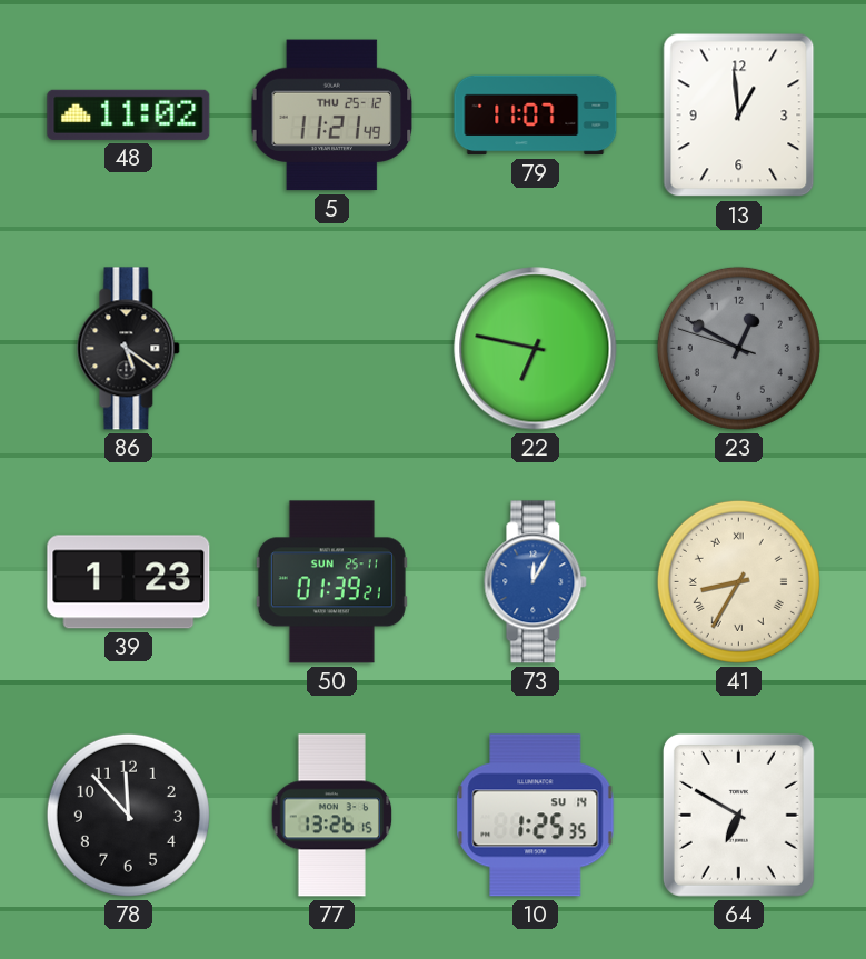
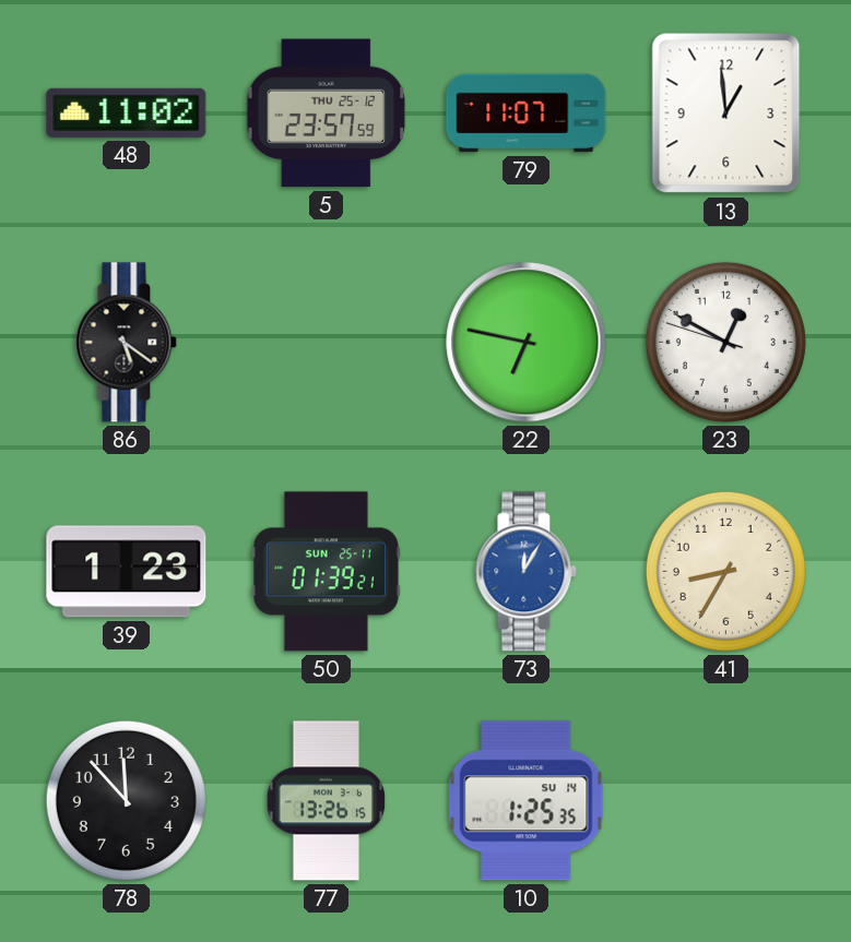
5: 11:21 -> 23:57 (327, 114)
23 dial: grey -> white (725, 342)
41 numerals: Roman -> Arabic (725, 571)
64: 6:50 -> none (738, 815)
